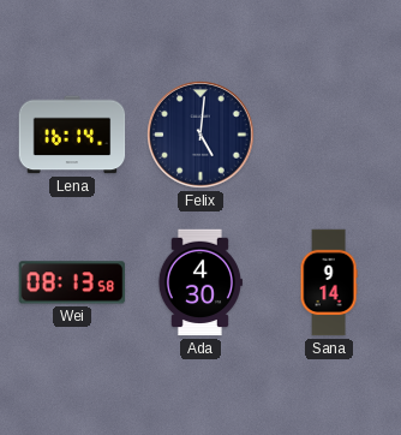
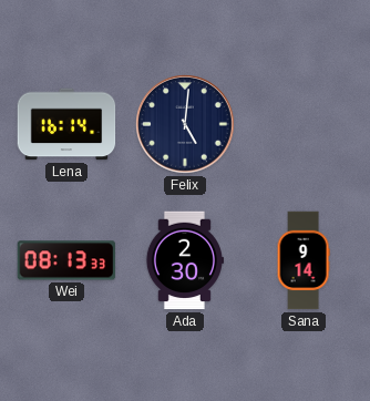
Wei: 08:13:58 -> 08:13:33 (66, 260)
Ada: 4:30 -> 2:30 (184, 260)
